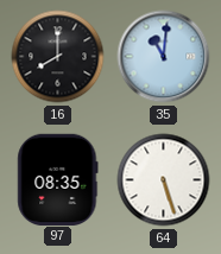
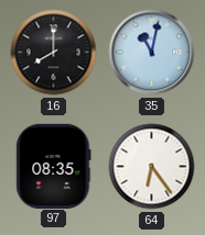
35: 11:01 -> 11:02 (152, 53)
64: 5:27 -> 6:24 (152, 167)
